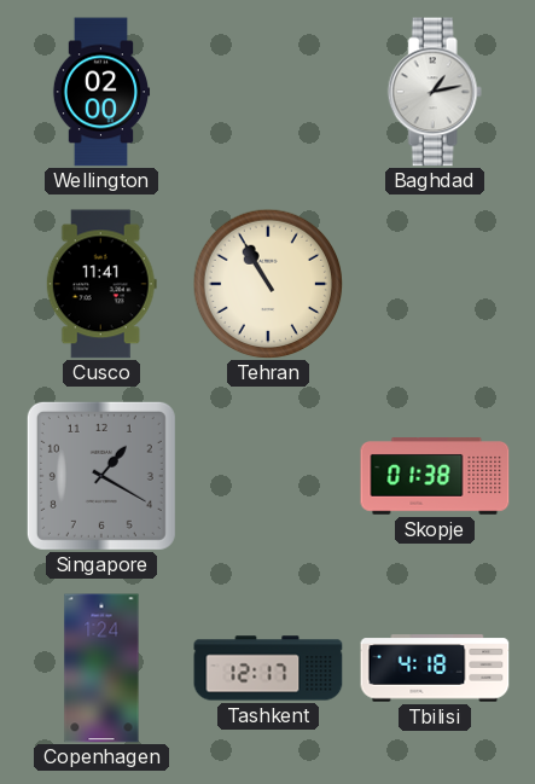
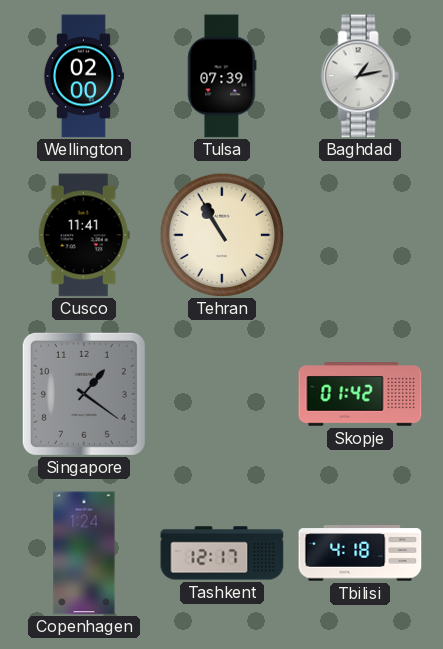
Tulsa: none -> 07:39 (222, 76)
Singapore: 1:20 -> 1:21 (84, 394)
Skopje: 01:38 -> 01:42 (360, 394)
